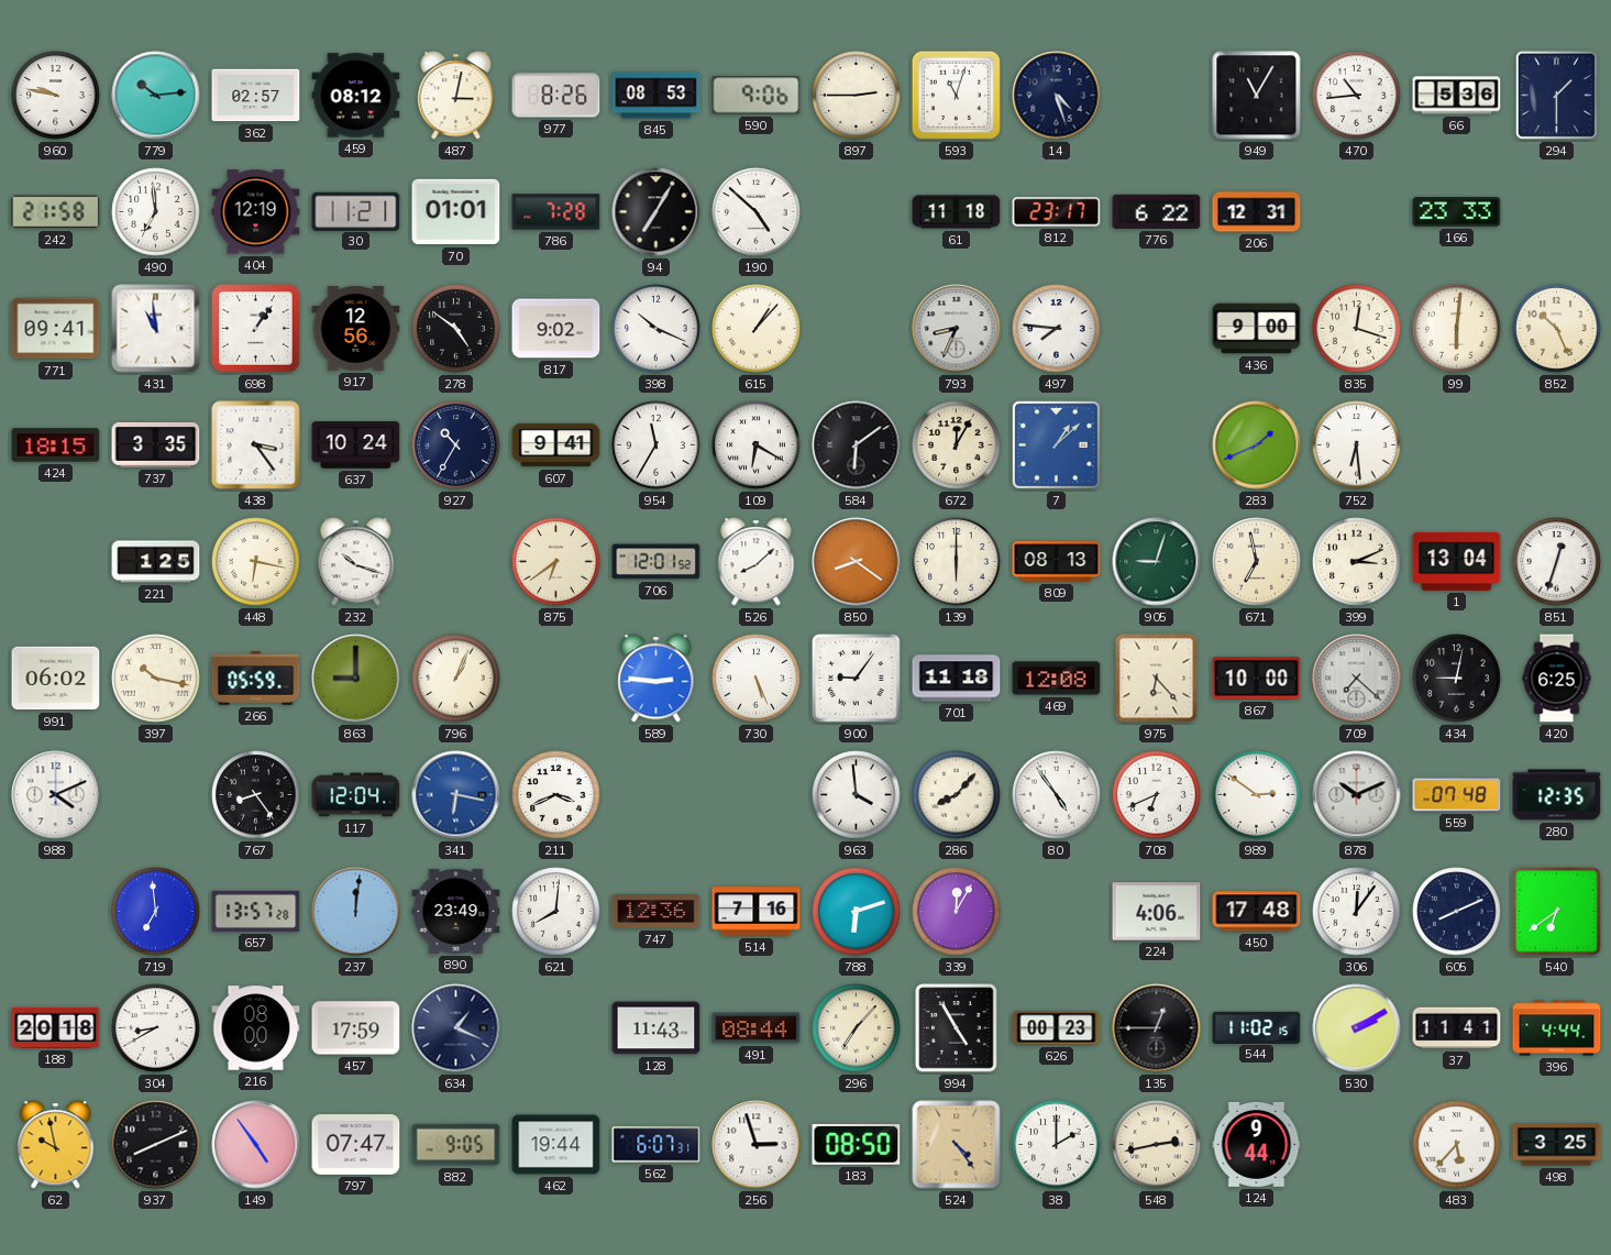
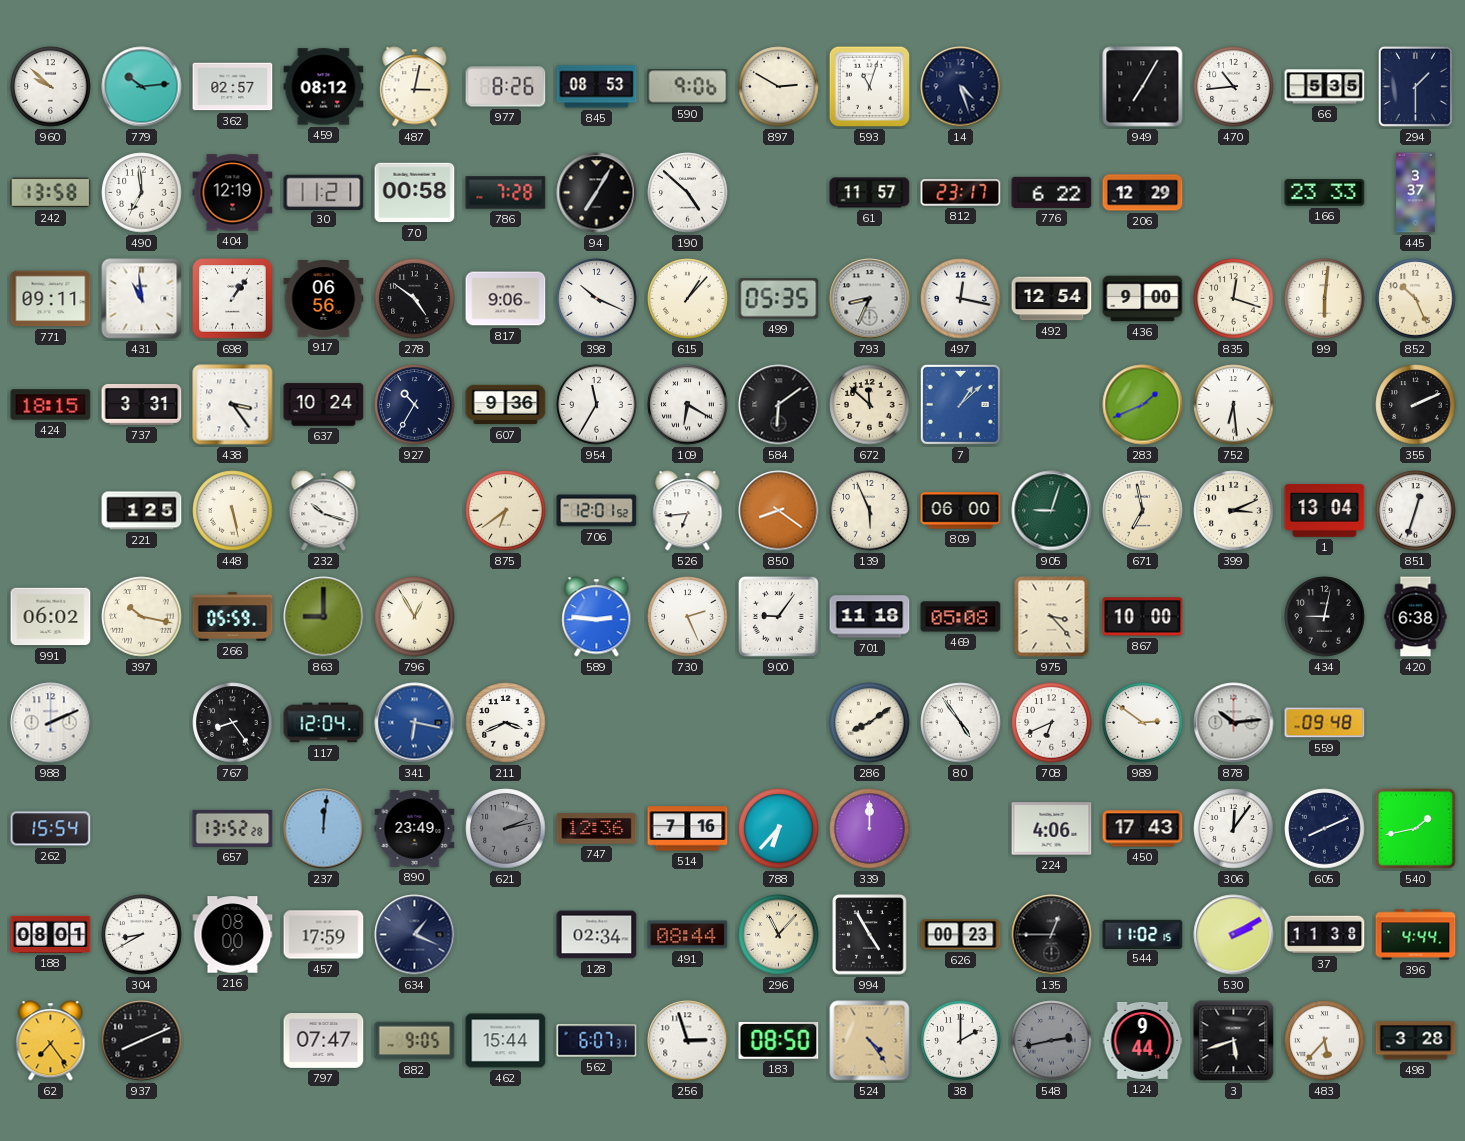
960: 9:47 -> 9:52 (51, 87)
897: 2:45 -> 2:50 (779, 87)
949: 11:05 -> 7:05 (1143, 87)
66: 5:36 -> 5:35 (1325, 87)
242: 21:58 -> 13:58 (51, 193)
70: 01:01 -> 00:58 (415, 193)
61: 11:18 -> 11:57 (870, 193)
206: 12:31 -> 12:29 (1143, 193)
445: none -> 3:37 (1416, 193)
771: 09:41 -> 09:11 (51, 299)
917: 12:56 -> 06:56 (324, 299)
817: 9:02 -> 9:06 (506, 299)
499: none -> 05:35 (779, 299)
497: 7:46 -> 12:17 (961, 299)
492: none -> 12:54 (1052, 299)
737: 3:35 -> 3:31 (142, 404)
607: 9:41 -> 9:36 (506, 405)
672: 12:05 -> 11:52 (870, 405)
355: none -> 2:11 (1416, 405)
448: 6:17 -> 5:28 (233, 511)
526: 8:08 -> 6:44 (688, 511)
139: 6:00 -> 5:56 (870, 511)
809: 08:13 -> 06:00 (961, 511)
796: 1:04 -> 12:55 (415, 617)
730: 5:26 -> 2:26 (688, 617)
469: 12:08 -> 05:08 (961, 617)
975: 6:23 -> 3:23 (1052, 617)
709: 7:22 -> none (1357, 679)
420: 6:25 -> 6:38 (1416, 617)
988: 4:11 -> 2:11 (51, 723)
963: 3:59 -> none (857, 795)
286: 8:07 -> 8:09 (870, 723)
878: 10:11 -> 10:14 (1234, 723)
559: 07:48 -> 09:48 (1325, 723)
280: 12:35 -> none (1557, 795)
262: none -> 15:54 (51, 829)
719: 6:59 -> none (156, 912)
657: 13:57 -> 13:52 (233, 828)
621: 8:01 -> 2:13 (506, 829)
621 dial: white -> grey (506, 829)
788: 6:12 -> 6:37 (779, 829)
339: 12:05 -> 12:00 (870, 829)
450: 17:48 -> 17:43 (1143, 829)
540: 6:39 -> 1:43 (1415, 828)
188: 20:18 -> 08:01 (51, 934)
128: 11:43 -> 02:34 (597, 935)
296: 7:07 -> 11:07 (779, 935)
37: 11:41 -> 11:38 (1325, 935)
62: 9:58 -> 7:24 (51, 1041)
149: 4:54 -> none (256, 1145)
462: 19:44 -> 15:44 (506, 1041)
548 dial: cream -> grey (1052, 1041)
3: none -> 5:42 (1234, 1041)
498: 3:25 -> 3:28 (1416, 1041)
